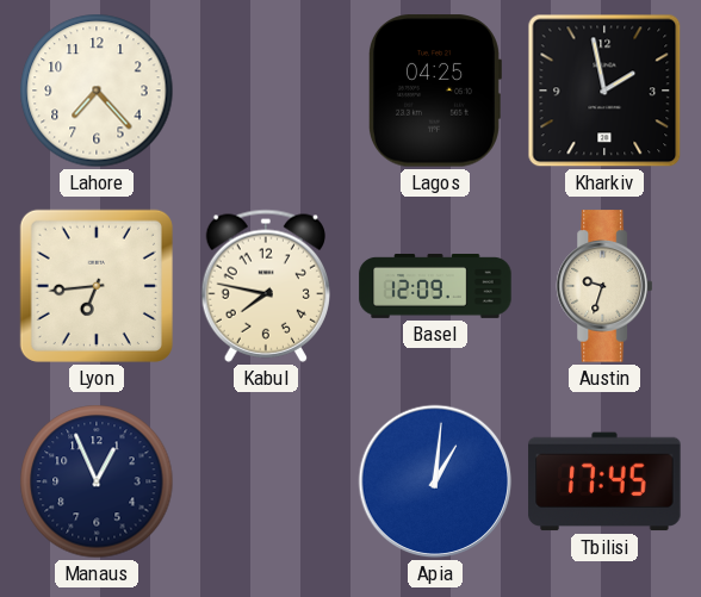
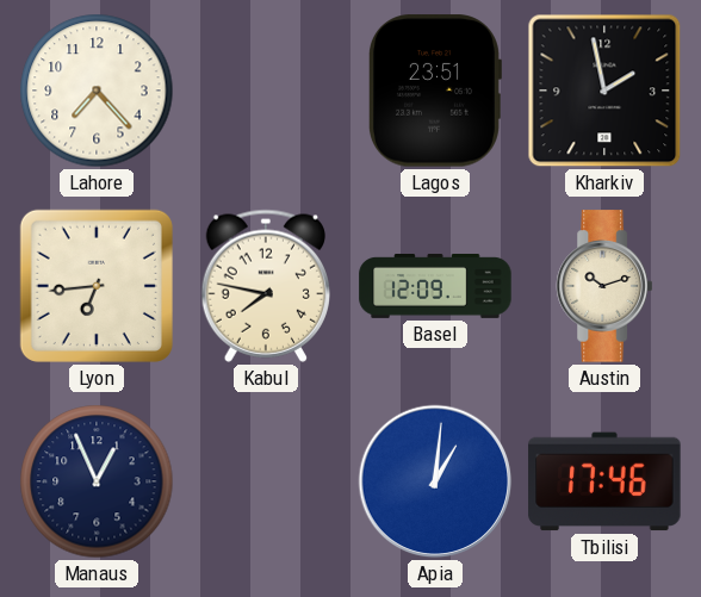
Lagos: 04:25 -> 23:51 (434, 91)
Austin: 9:33 -> 10:12 (604, 286)
Tbilisi: 17:45 -> 17:46 (604, 481)
